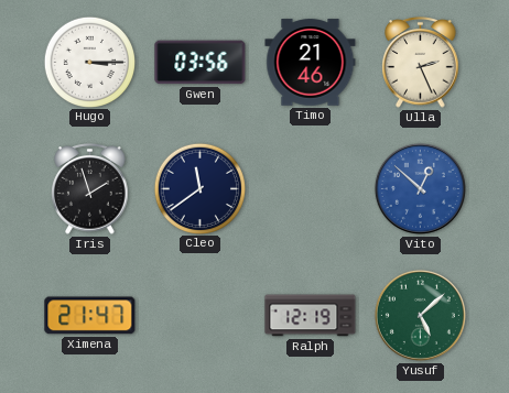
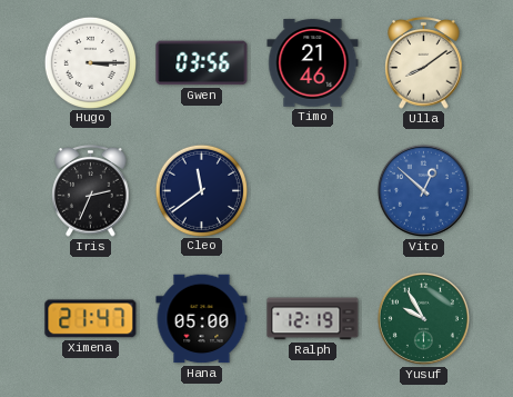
Ulla: 2:26 -> 8:09 (424, 63)
Iris: 1:57 -> 2:34 (91, 191)
Hana: none -> 05:00 (202, 319)
Yusuf: 5:08 -> 9:55 (423, 318)
